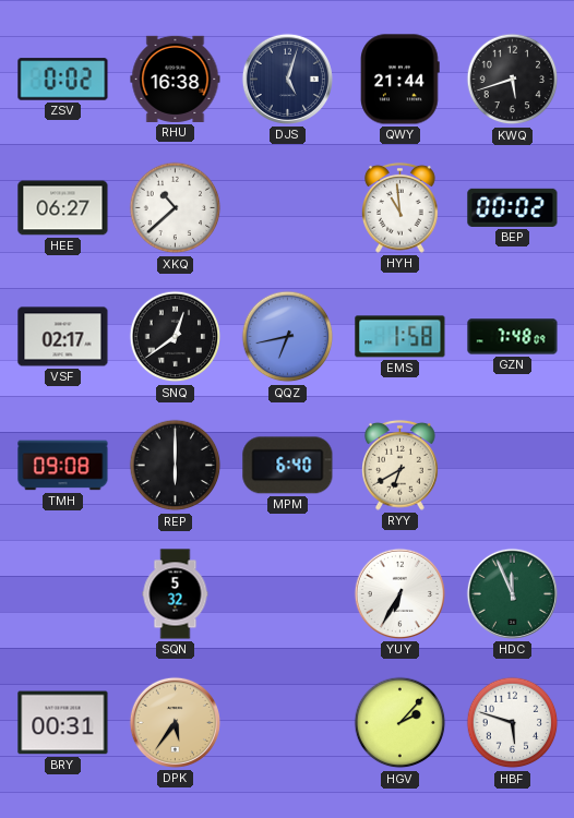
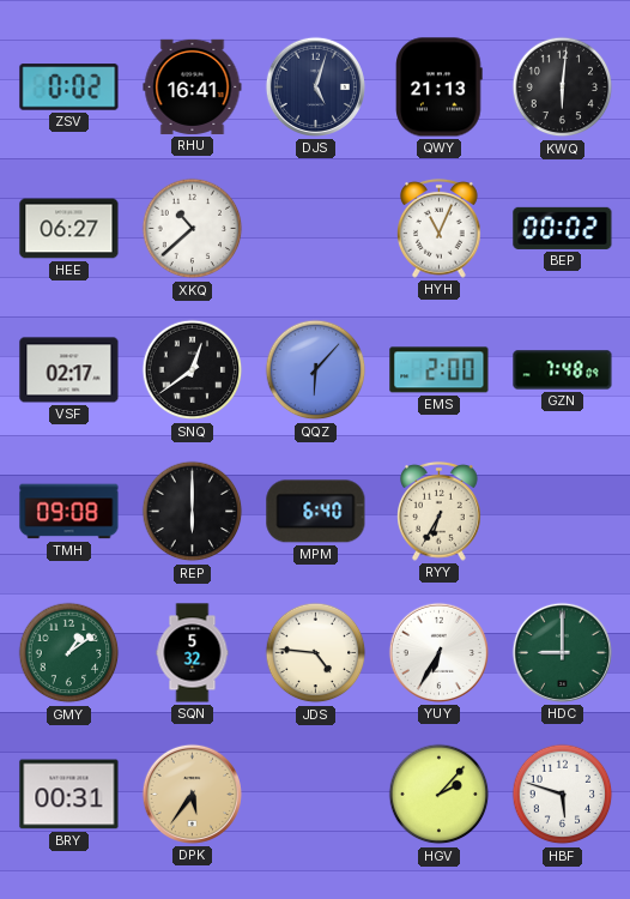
RHU: 16:38 -> 16:41 (193, 86)
QWY: 21:44 -> 21:13 (440, 88)
KWQ: 5:42 -> 6:01 (563, 88)
HYH: 10:59 -> 11:04 (440, 228)
QQZ: 6:43 -> 6:07 (316, 370)
EMS: 1:58 -> 2:00 (440, 370)
RYY: 6:40 -> 6:35 (440, 511)
GMY: none -> 1:09 (69, 653)
JDS: none -> 4:46 (316, 653)
HDC: 11:56 -> 9:00 (562, 652)
